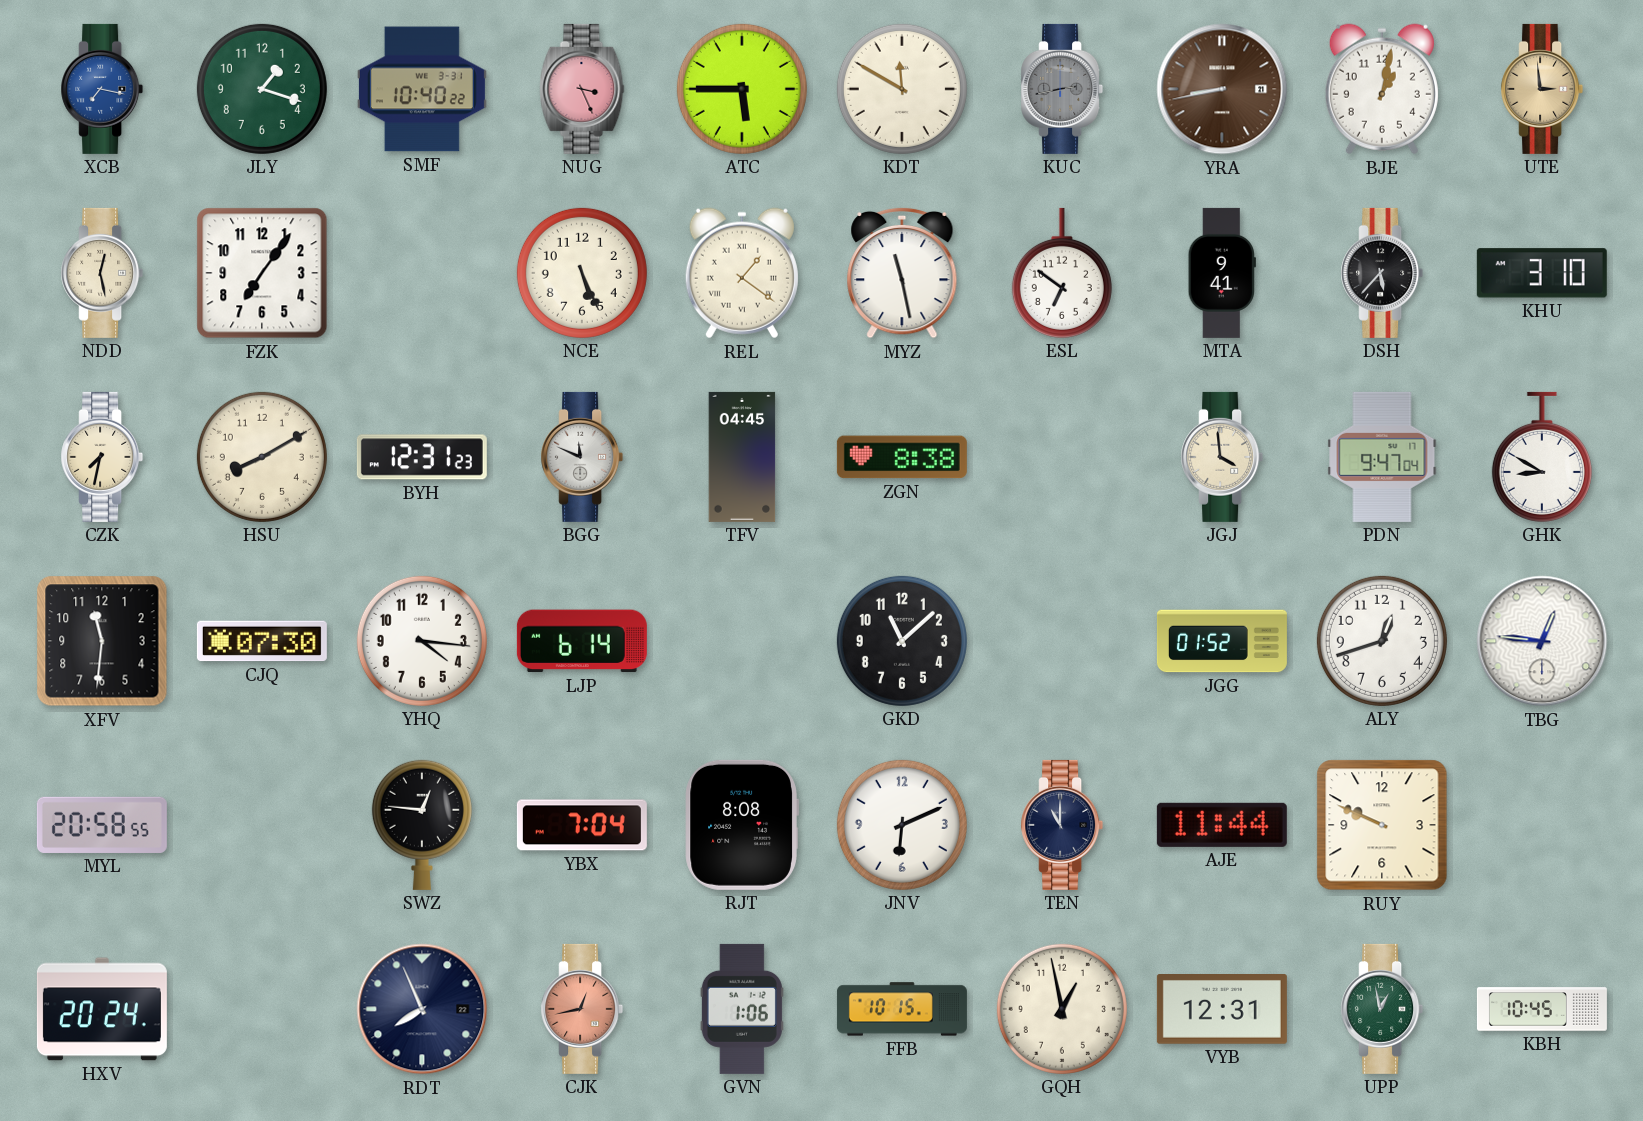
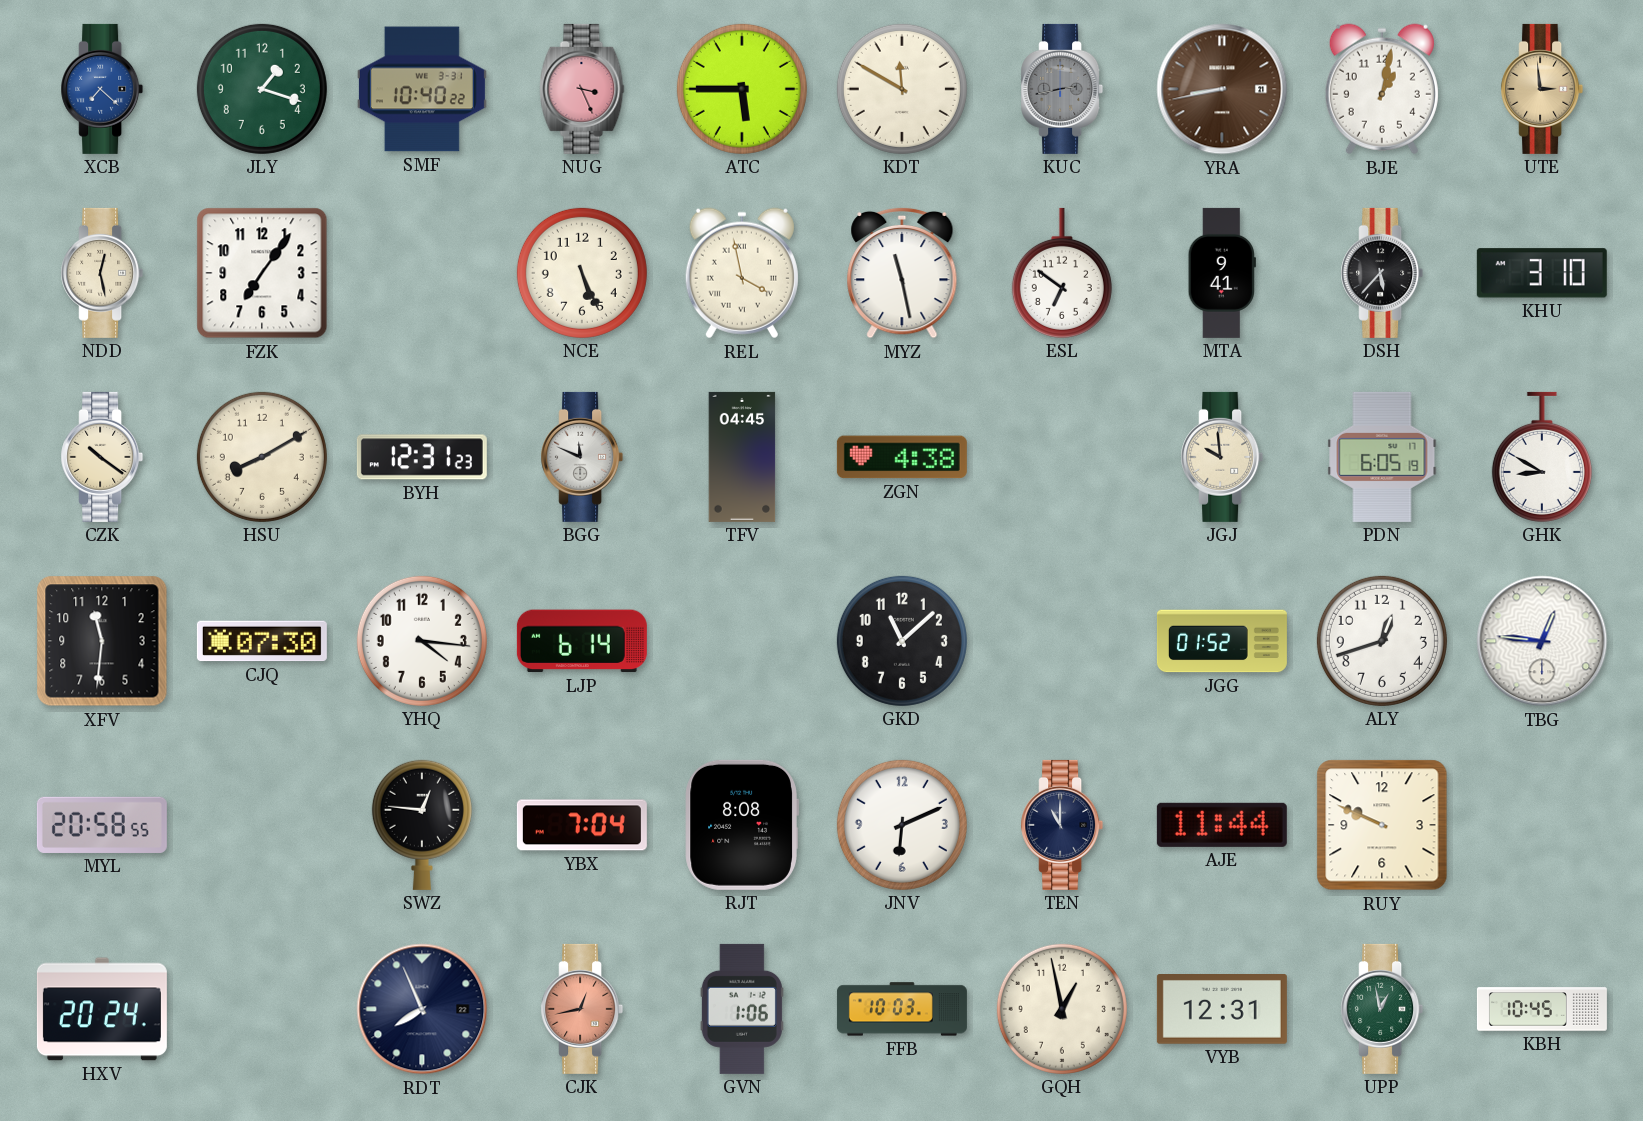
XCB: 7:17 -> 7:22 (102, 89)
REL: 1:21 -> 3:58 (742, 273)
CZK: 7:32 -> 10:21 (102, 457)
ZGN: 8:38 -> 4:38 (902, 457)
JGJ: 3:59 -> 9:59 (1222, 457)
PDN: 9:47 -> 6:05 (1382, 457)
FFB: 10:15 -> 10:03 (902, 1009)
